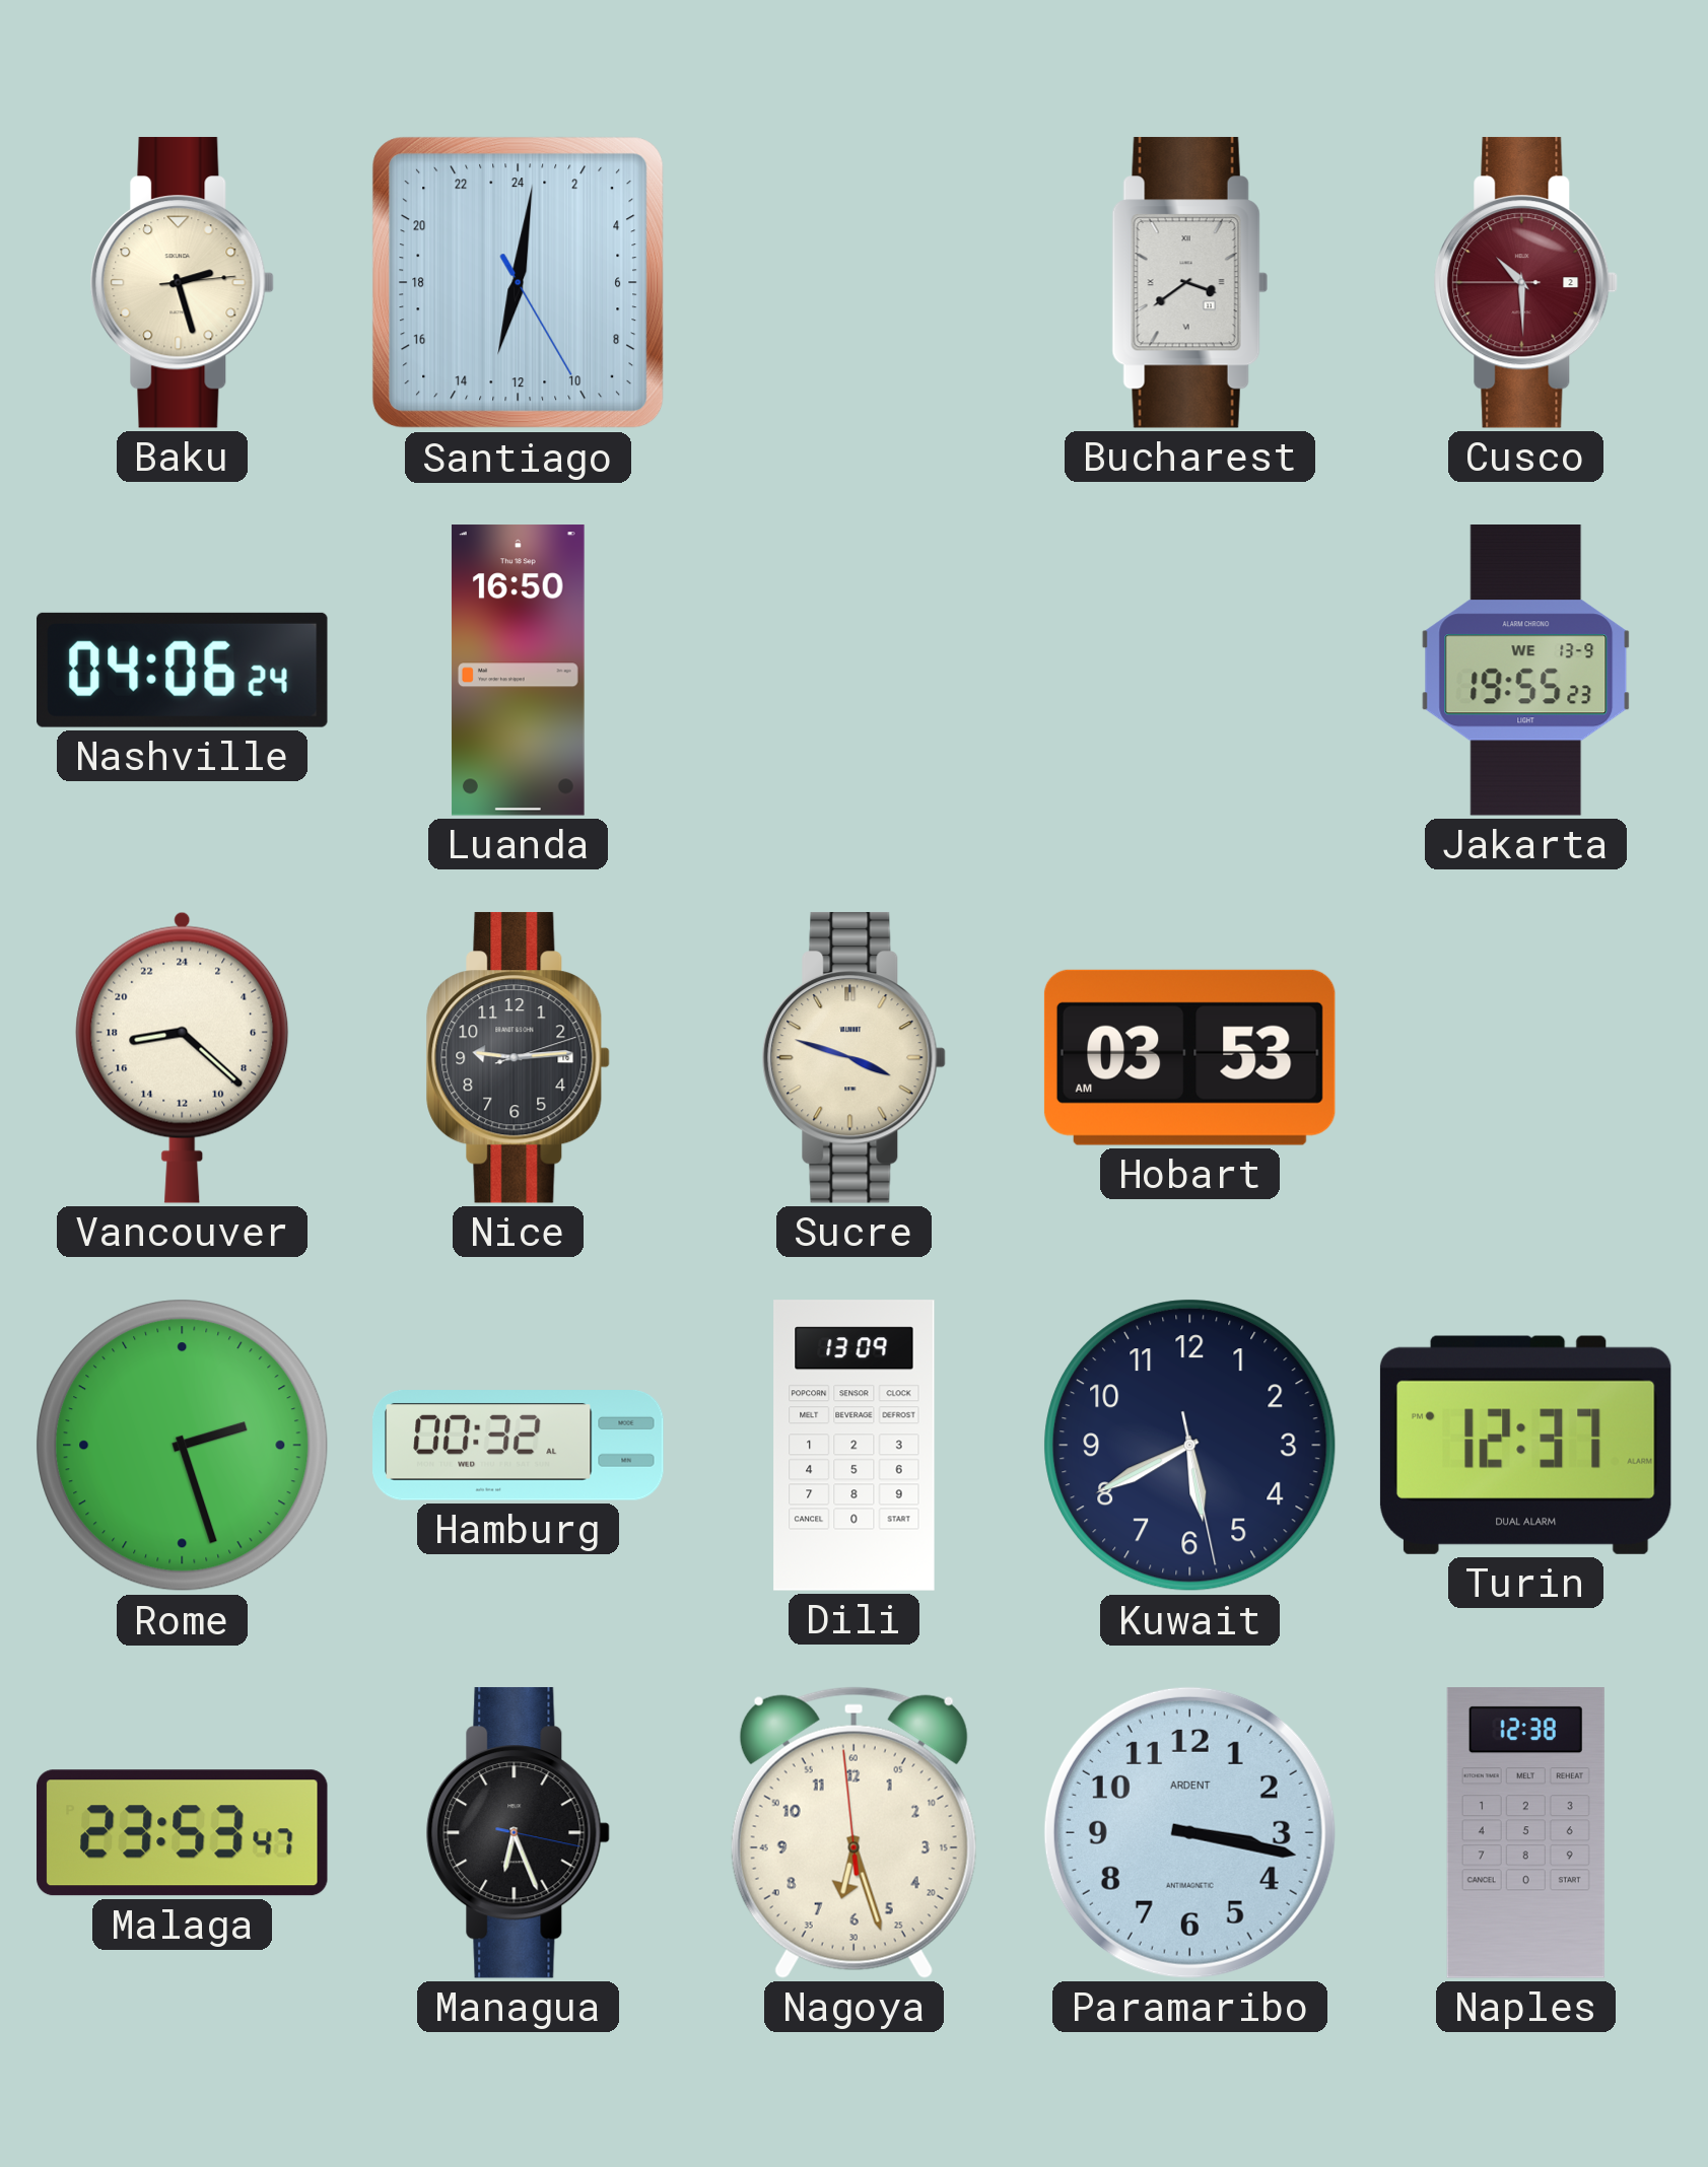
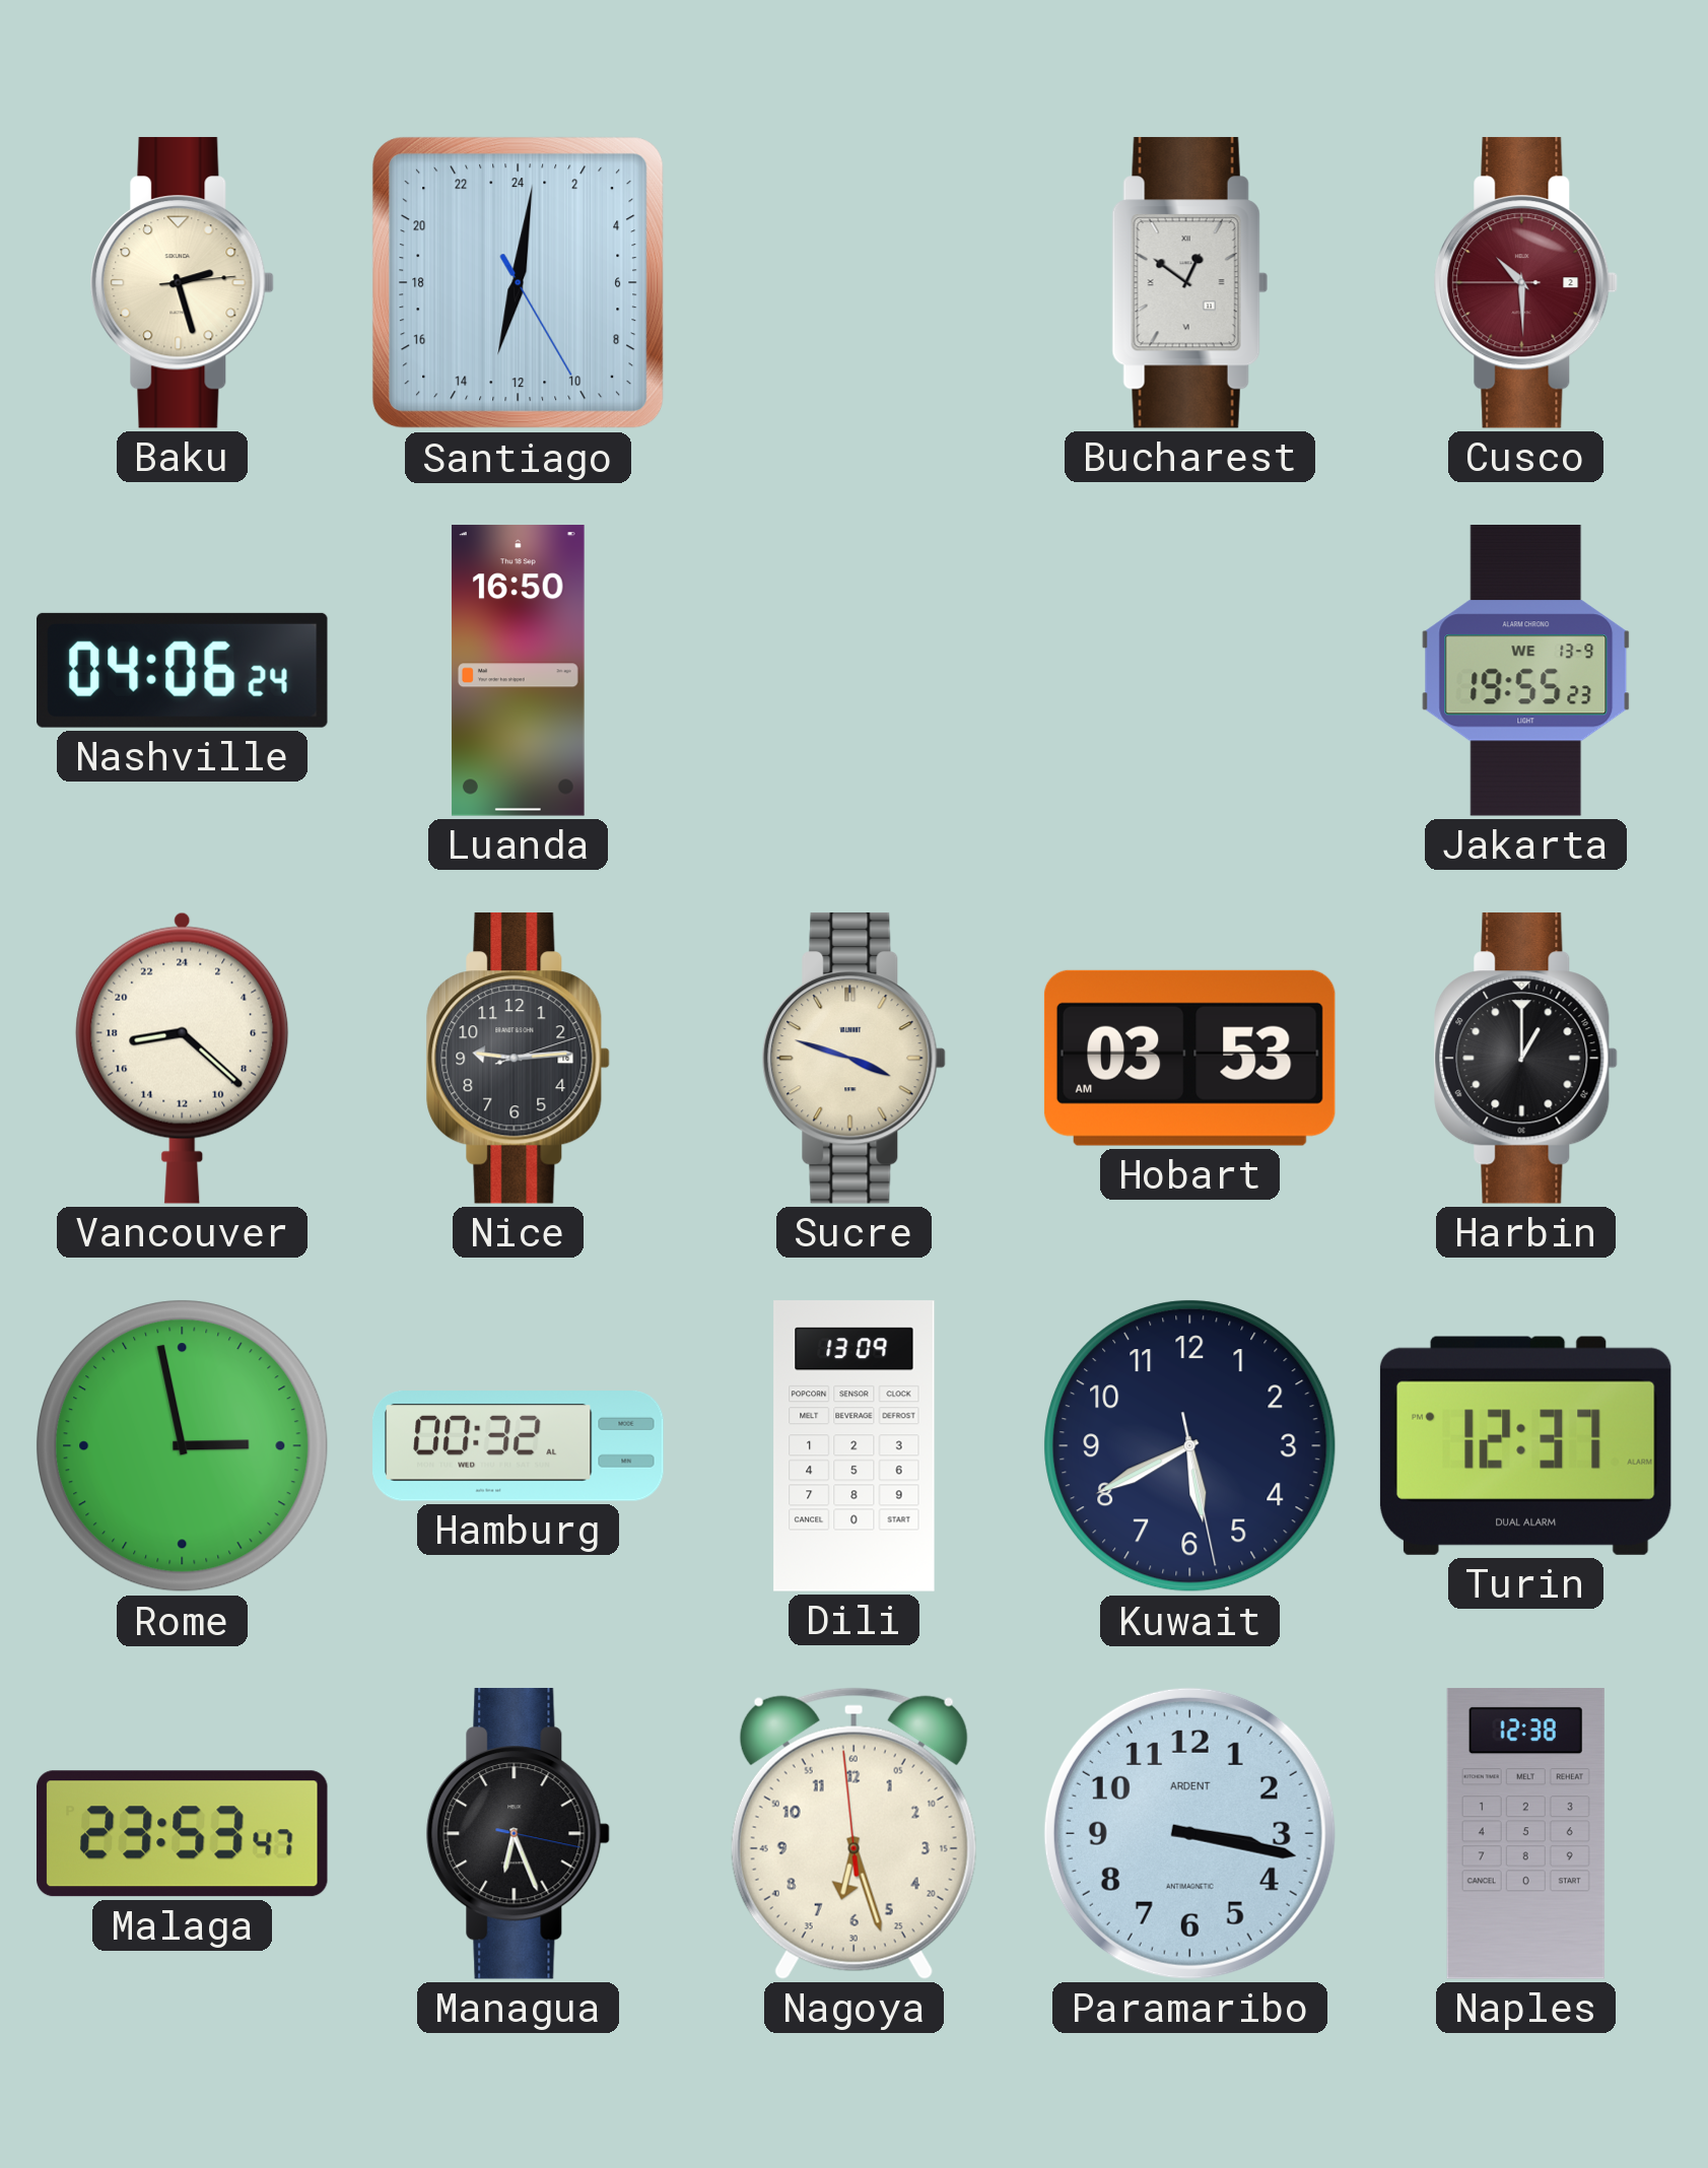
Bucharest: 3:39 -> 12:51 (1189, 282)
Harbin: none -> 1:00 (1525, 1058)
Rome: 2:27 -> 2:58 (183, 1446)
